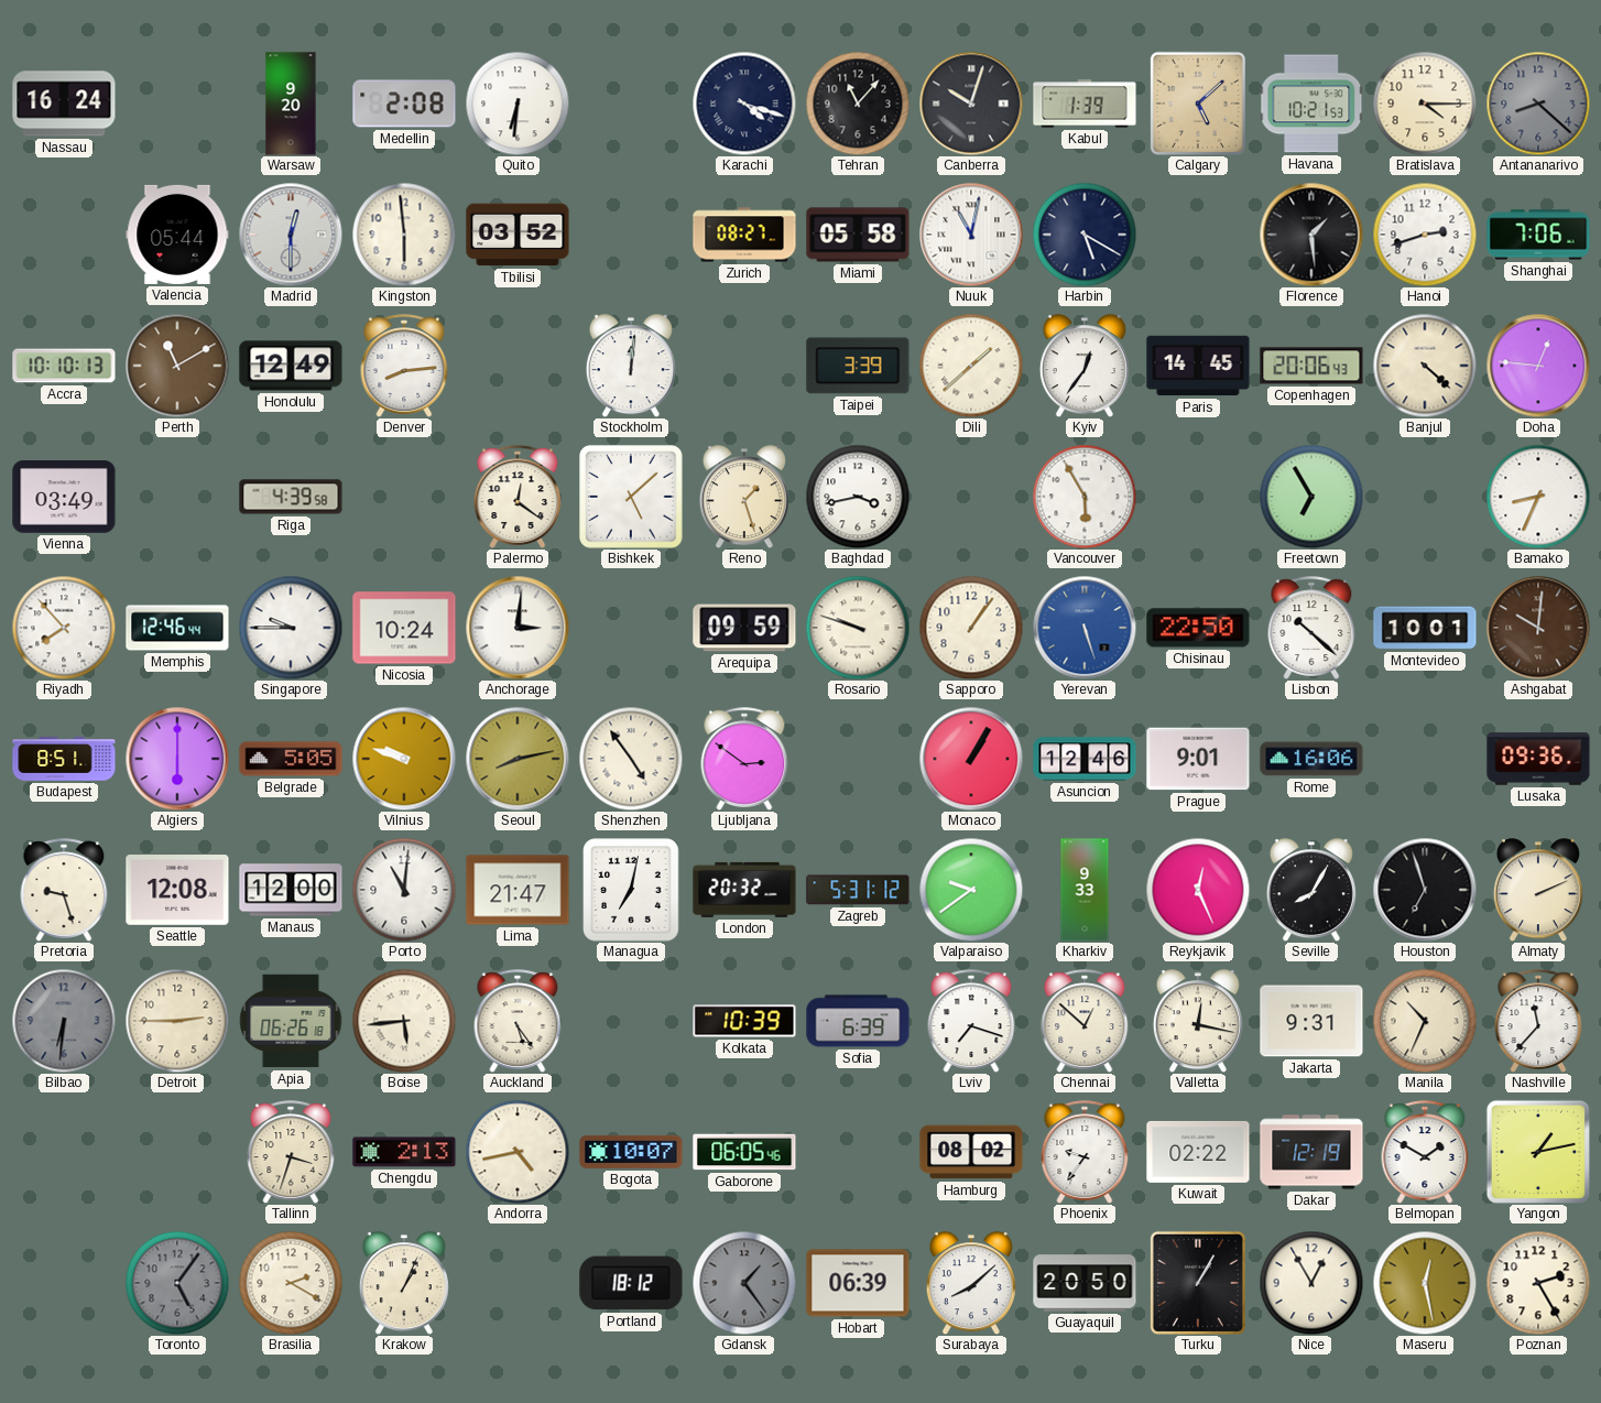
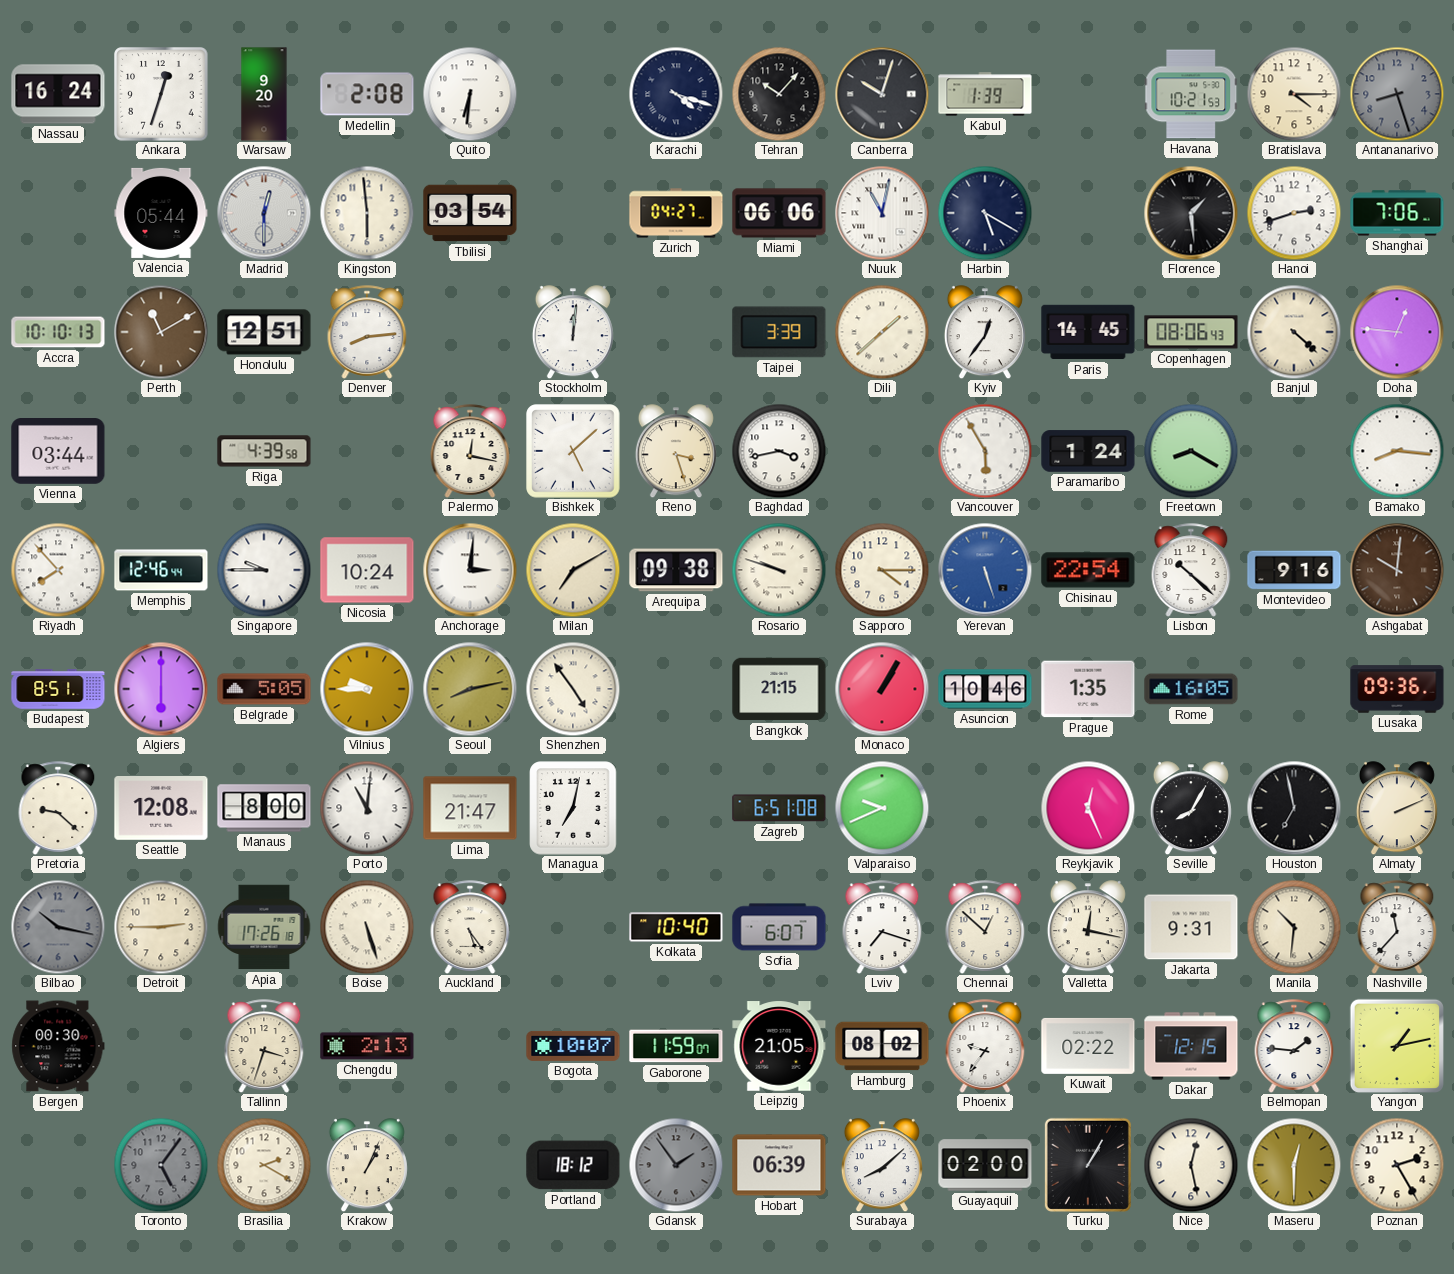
Ankara: none -> 12:33 (161, 94)
Tehran: 11:07 -> 10:07 (779, 94)
Calgary: 5:08 -> none (1198, 104)
Antananarivo: 8:22 -> 8:27 (1397, 94)
Tbilisi: 03:52 -> 03:54 (470, 213)
Zurich: 08:27 -> 04:27 (676, 213)
Miami: 05:58 -> 06:06 (779, 213)
Honolulu: 12:49 -> 12:51 (264, 332)
Copenhagen: 20:06 -> 08:06 (1191, 332)
Vienna: 03:49 -> 03:44 (58, 452)
Palermo: 12:21 -> 12:17 (470, 451)
Reno: 1:27 -> 3:27 (676, 451)
Paramaribo: none -> 1:24 (1088, 451)
Freetown: 6:55 -> 8:20 (1191, 451)
Bamako: 8:34 -> 8:16 (1397, 451)
Milan: none -> 7:10 (573, 570)
Arequipa: 09:59 -> 09:38 (676, 570)
Sapporo: 1:06 -> 4:15 (882, 570)
Chisinau: 22:50 -> 22:54 (1088, 570)
Montevideo: 10:01 -> 9:16 (1294, 570)
Vilnius: 9:48 -> 9:45 (367, 689)
Ljubljana: 2:51 -> none (744, 759)
Bangkok: none -> 21:15 (779, 689)
Asuncion: 12:46 -> 10:46 (985, 689)
Prague: 9:01 -> 1:35 (1088, 689)
Rome: 16:06 -> 16:05 (1191, 689)
Pretoria: 9:27 -> 9:22 (58, 808)
Manaus: 12:00 -> 8:00 (264, 808)
London: 20:32 -> none (744, 890)
Zagreb: 5:31 -> 6:51 (779, 808)
Valparaiso: 9:39 -> 9:41 (882, 808)
Kharkiv: 9:33 -> none (1085, 890)
Houston: 6:57 -> 6:58 (1294, 808)
Bilbao: 6:31 -> 10:17 (58, 927)
Apia: 06:26 -> 17:26 (264, 927)
Boise: 5:44 -> 5:27 (367, 927)
Kolkata: 10:39 -> 10:40 (676, 927)
Sofia: 6:39 -> 6:07 (779, 927)
Manila: 10:34 -> 10:31 (1294, 927)
Bergen: none -> 00:30 (58, 1046)
Andorra: 4:43 -> none (518, 1152)
Gaborone: 06:05 -> 11:59 (676, 1046)
Leipzig: none -> 21:05 (779, 1046)
Dakar: 12:19 -> 12:15 (1191, 1046)
Belmopan: 1:50 -> 1:46 (1294, 1046)
Gdansk: 1:24 -> 1:54 (676, 1165)
Guayaquil: 20:50 -> 02:00 (985, 1165)
Nice: 12:55 -> 12:28 (1191, 1165)
Maseru: 12:28 -> 12:30 (1294, 1165)
